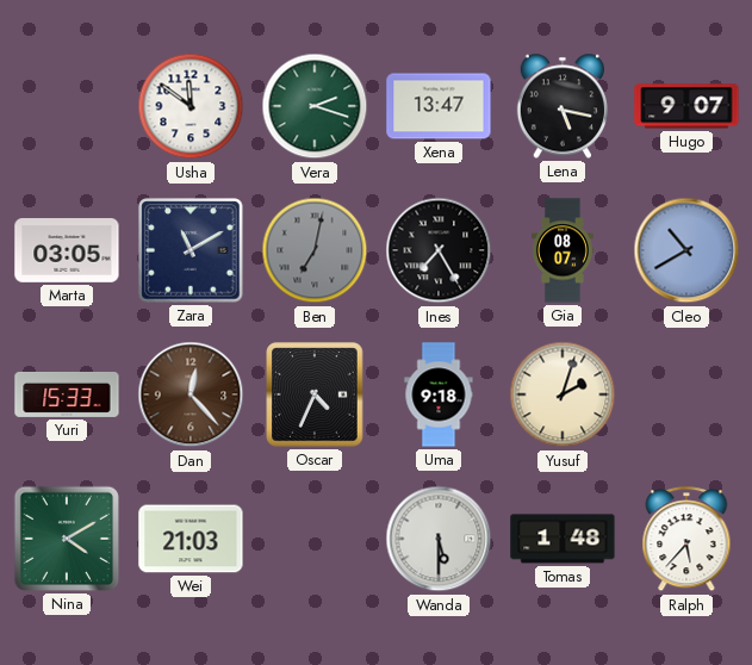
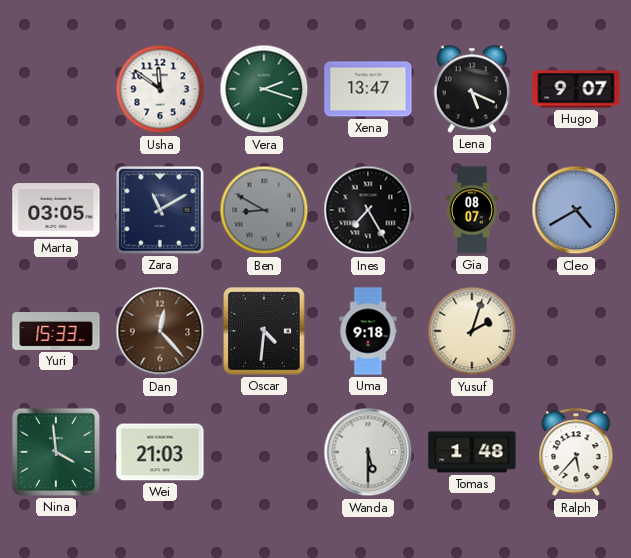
Lena: 5:17 -> 5:19 (471, 89)
Ben: 7:02 -> 8:50 (264, 210)
Cleo: 10:40 -> 4:40 (576, 210)
Oscar: 4:34 -> 4:31 (264, 331)
Nina: 4:10 -> 3:59 (56, 452)
